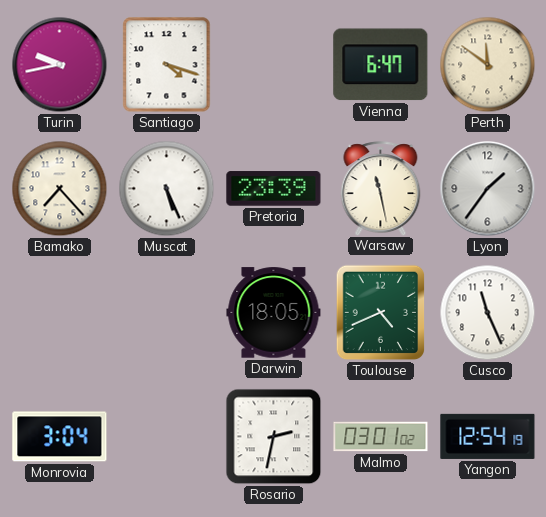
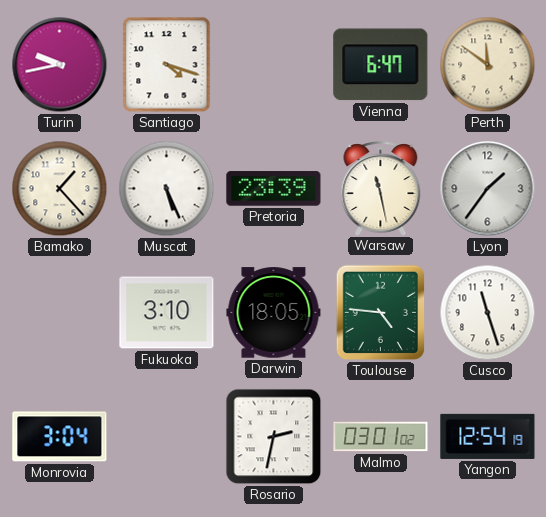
Bamako: 7:23 -> 1:23 (60, 189)
Fukuoka: none -> 3:10 (167, 313)
Toulouse: 4:41 -> 4:46 (381, 313)
Cusco: 11:26 -> 11:27 (488, 313)
